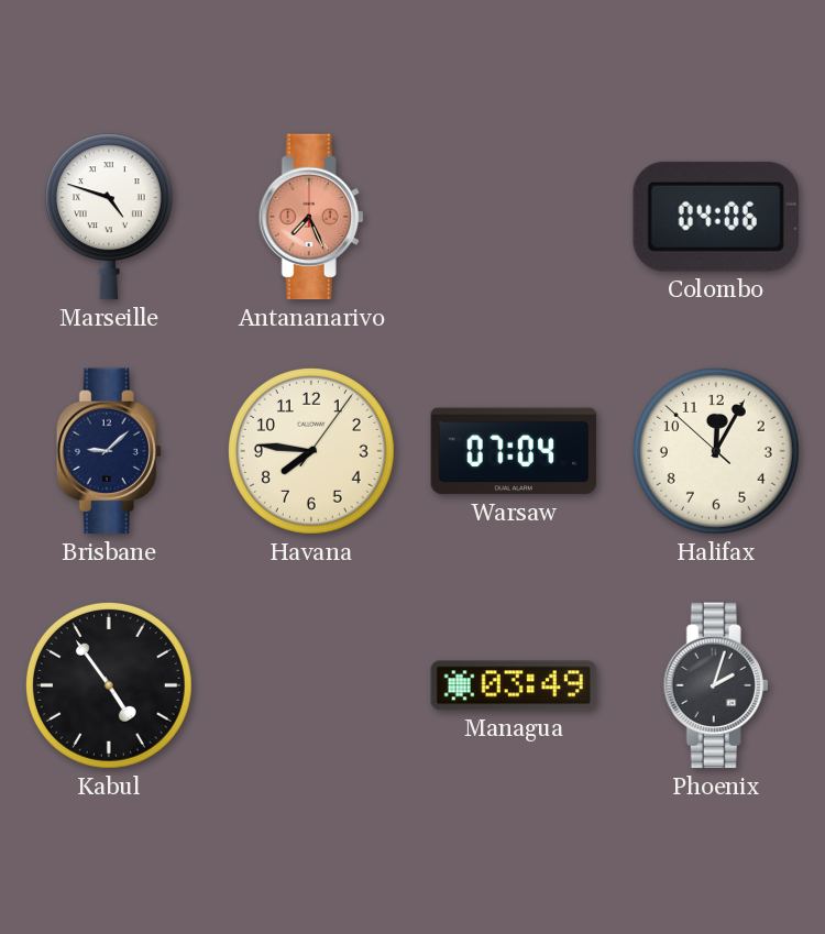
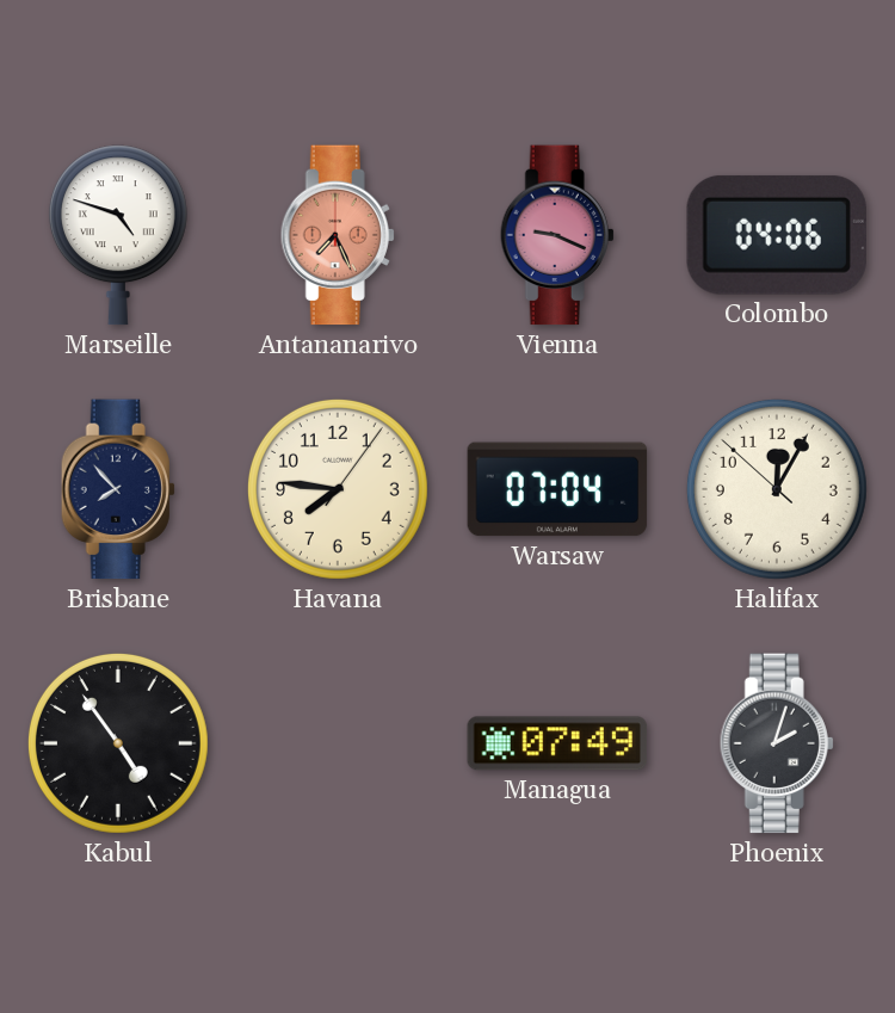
Vienna: none -> 9:19 (557, 235)
Brisbane: 9:08 -> 7:53 (118, 489)
Managua: 03:49 -> 07:49 (557, 743)
